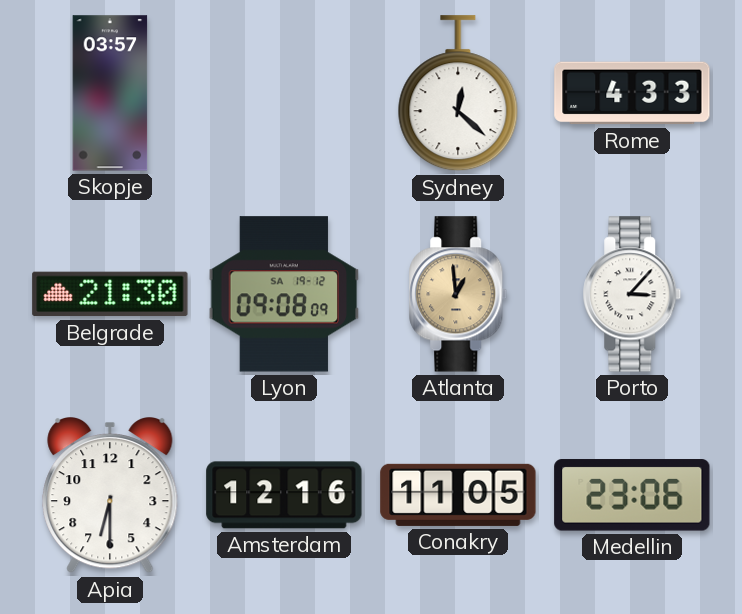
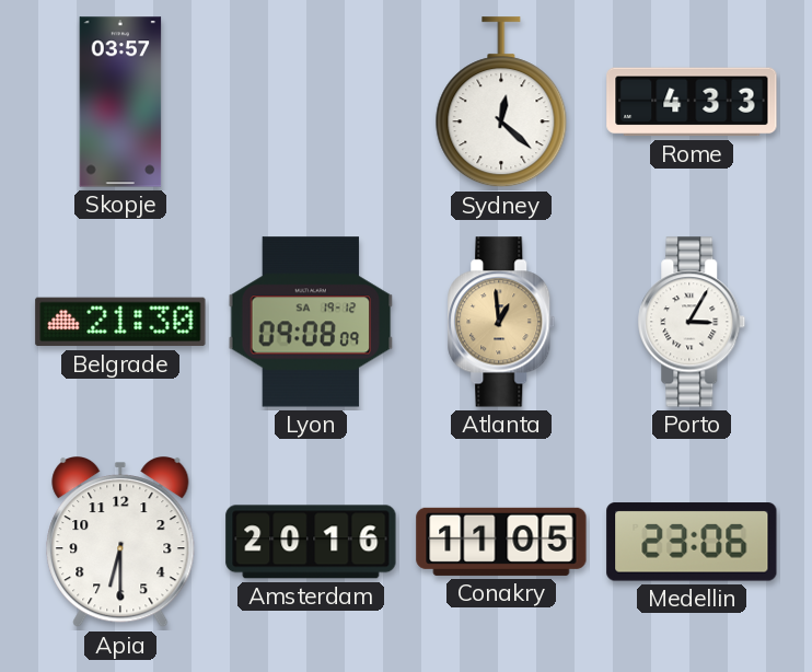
Porto: 3:07 -> 3:05 (692, 322)
Amsterdam: 12:16 -> 20:16 (311, 542)
